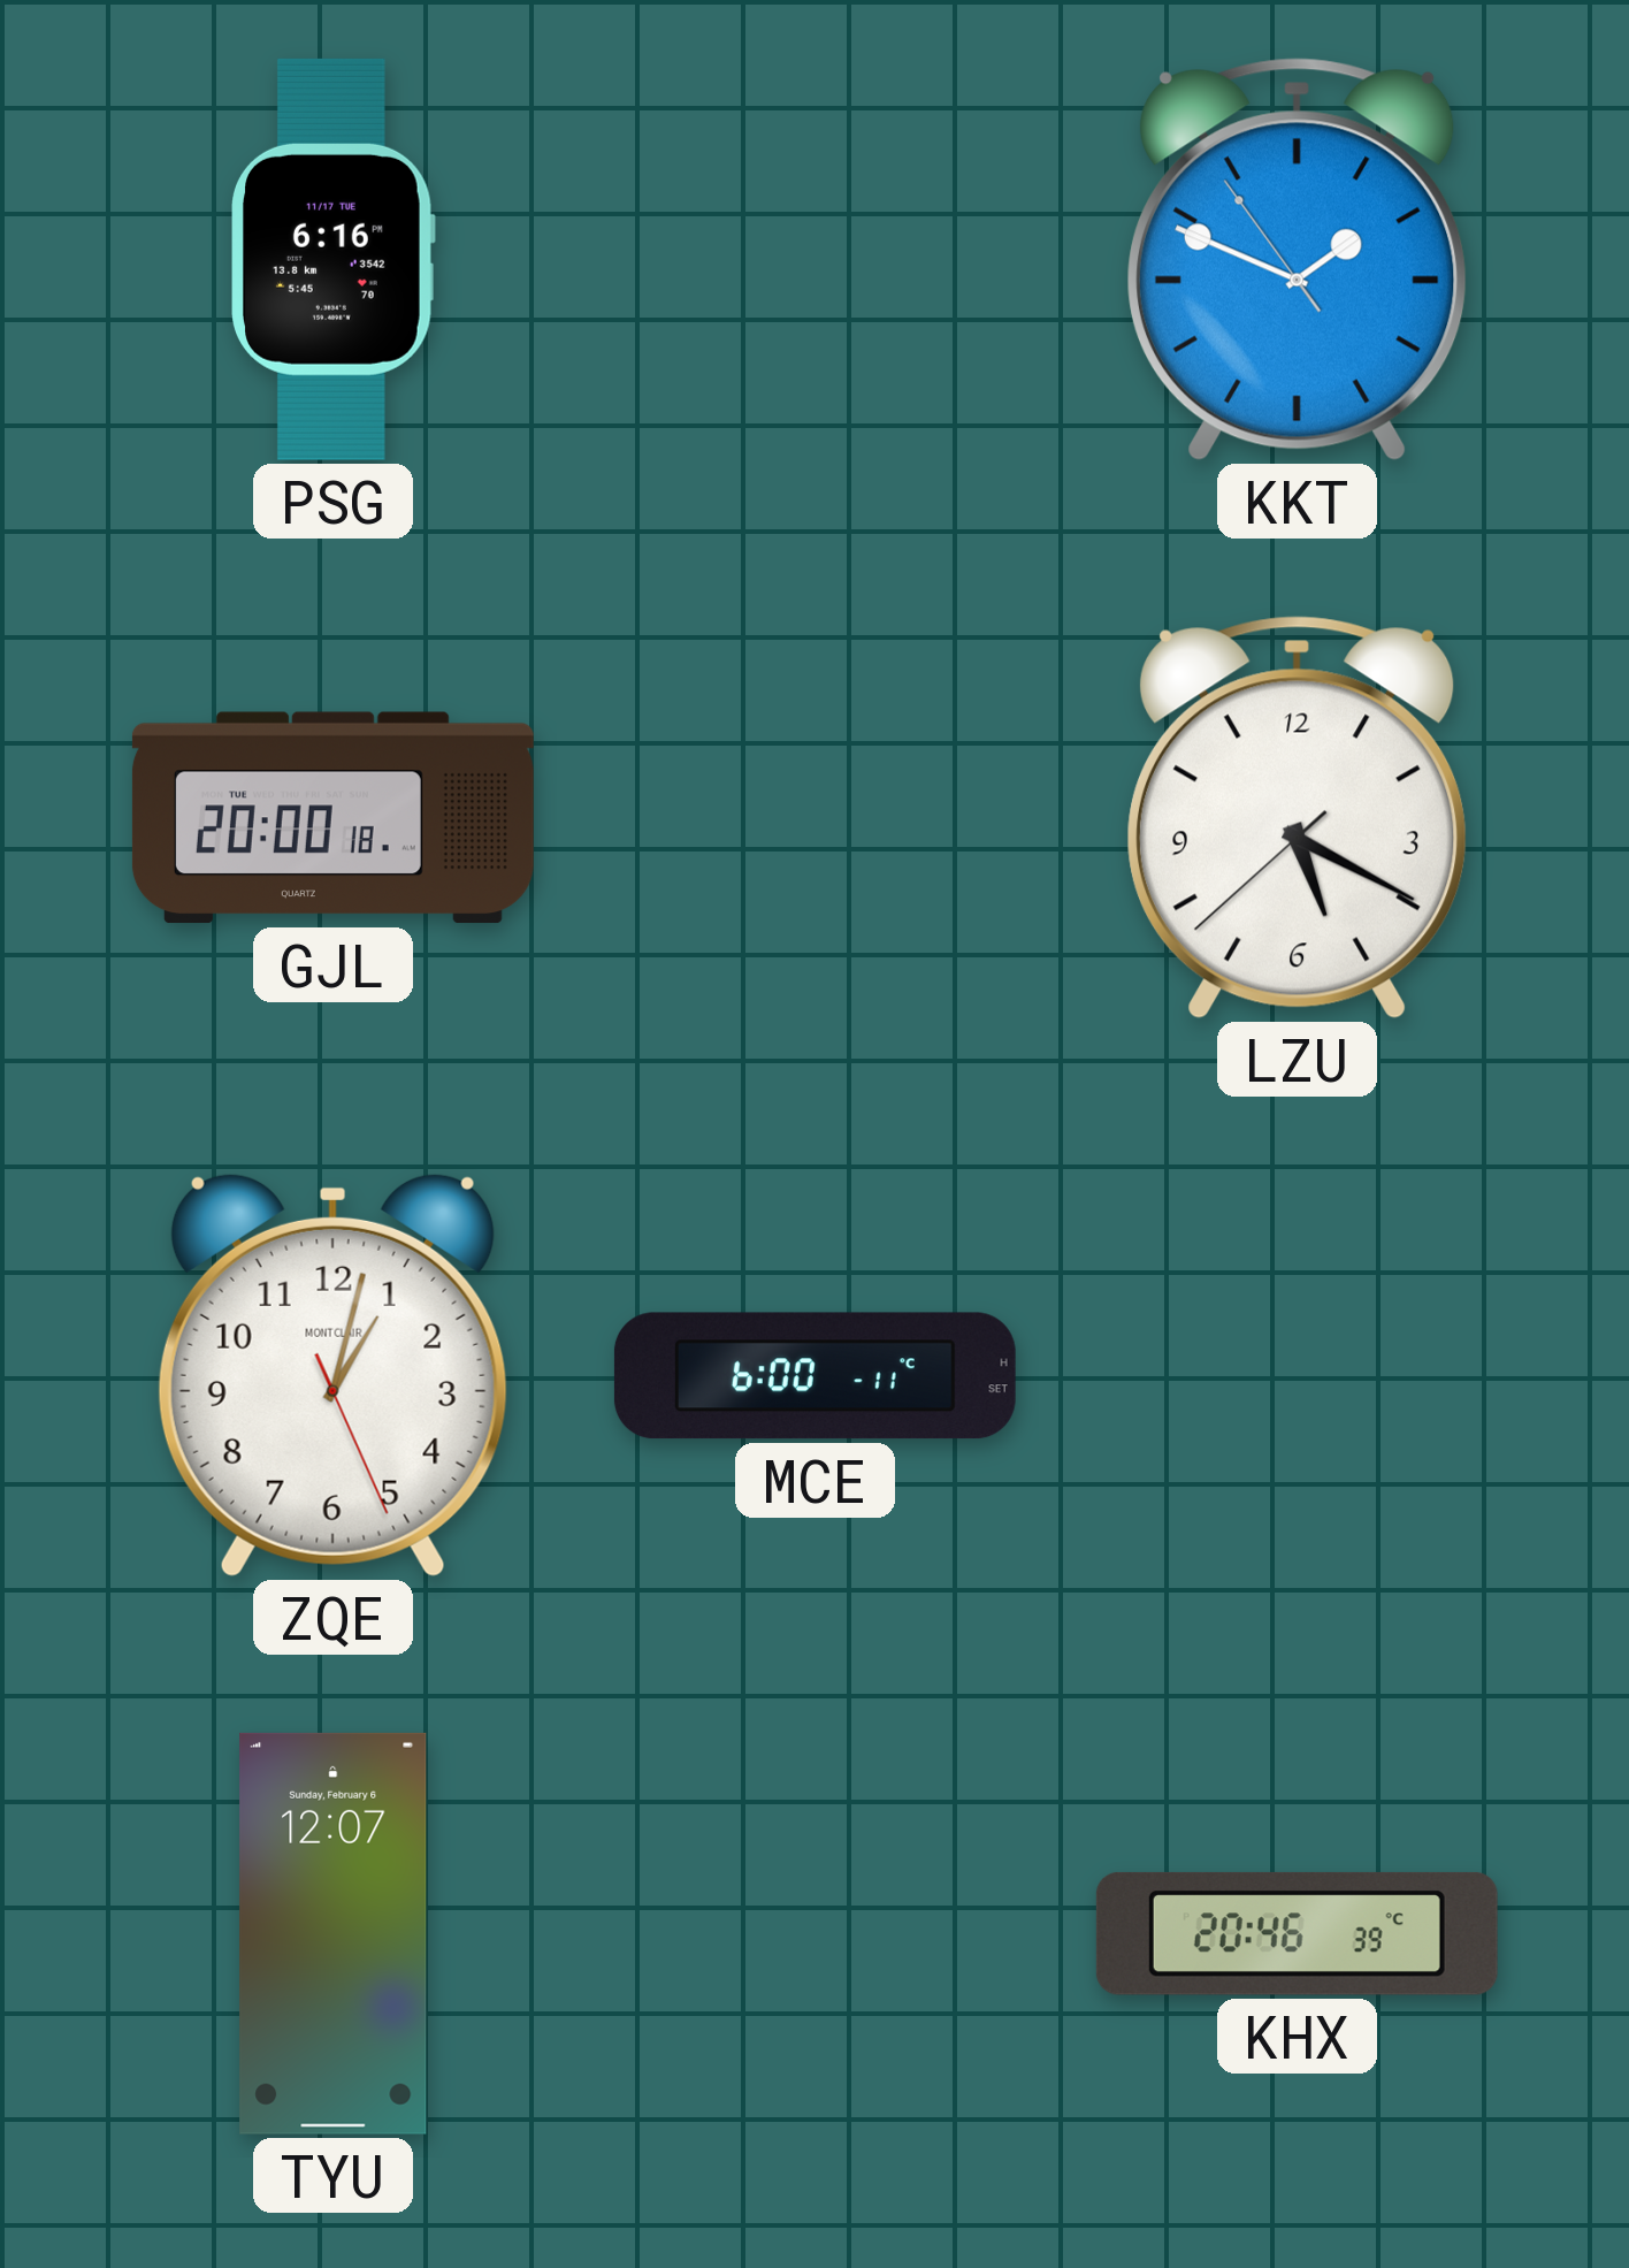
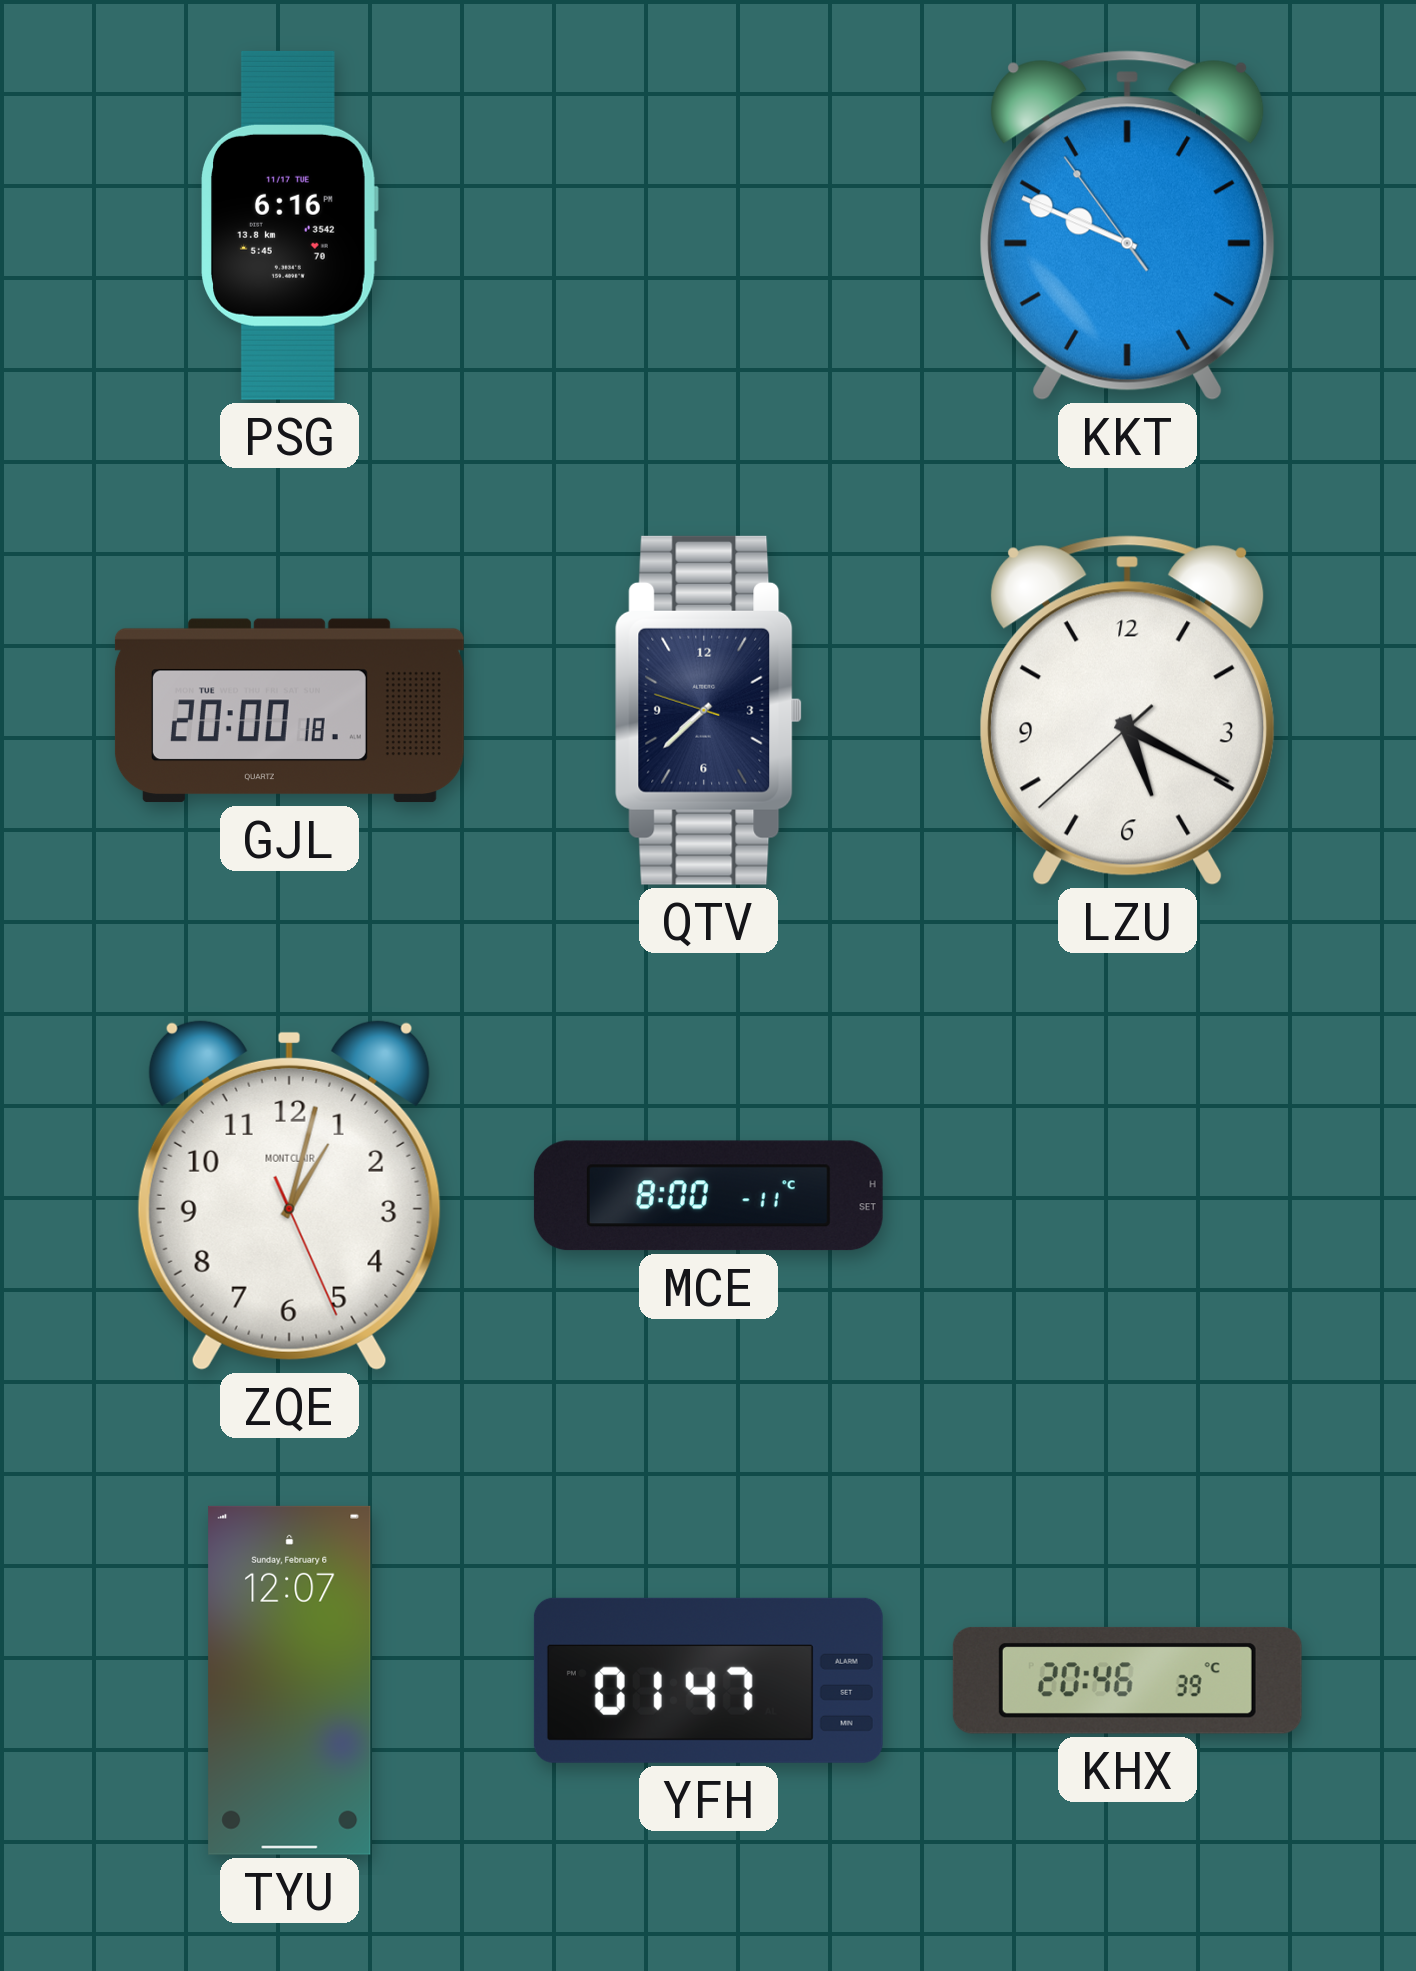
KKT: 1:48 -> 9:48 (1128, 225)
QTV: none -> 7:37 (708, 710)
MCE: 6:00 -> 8:00 (708, 1196)
YFH: none -> 01:47 (708, 1680)
